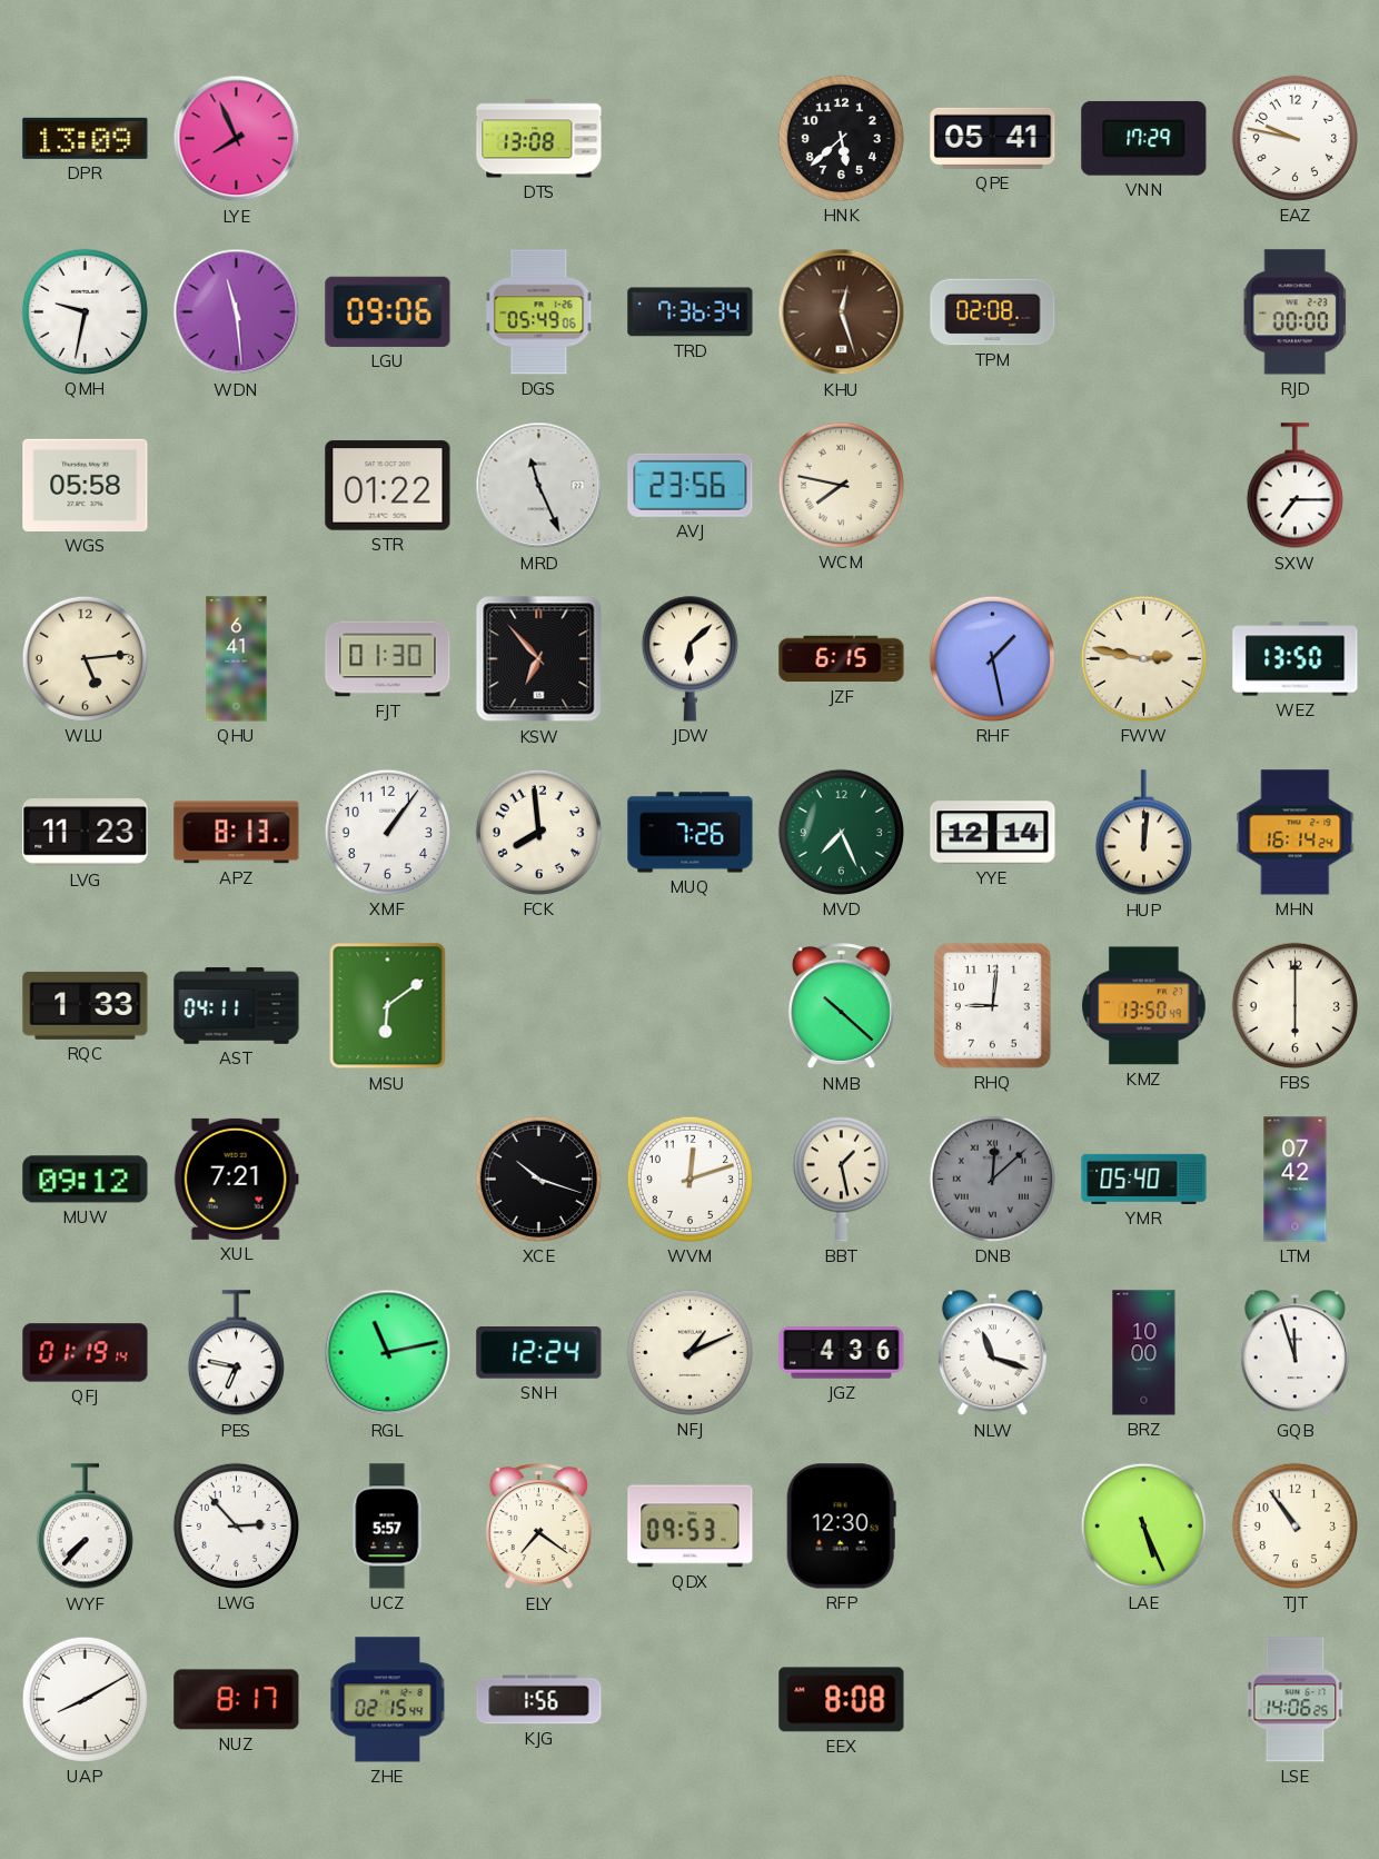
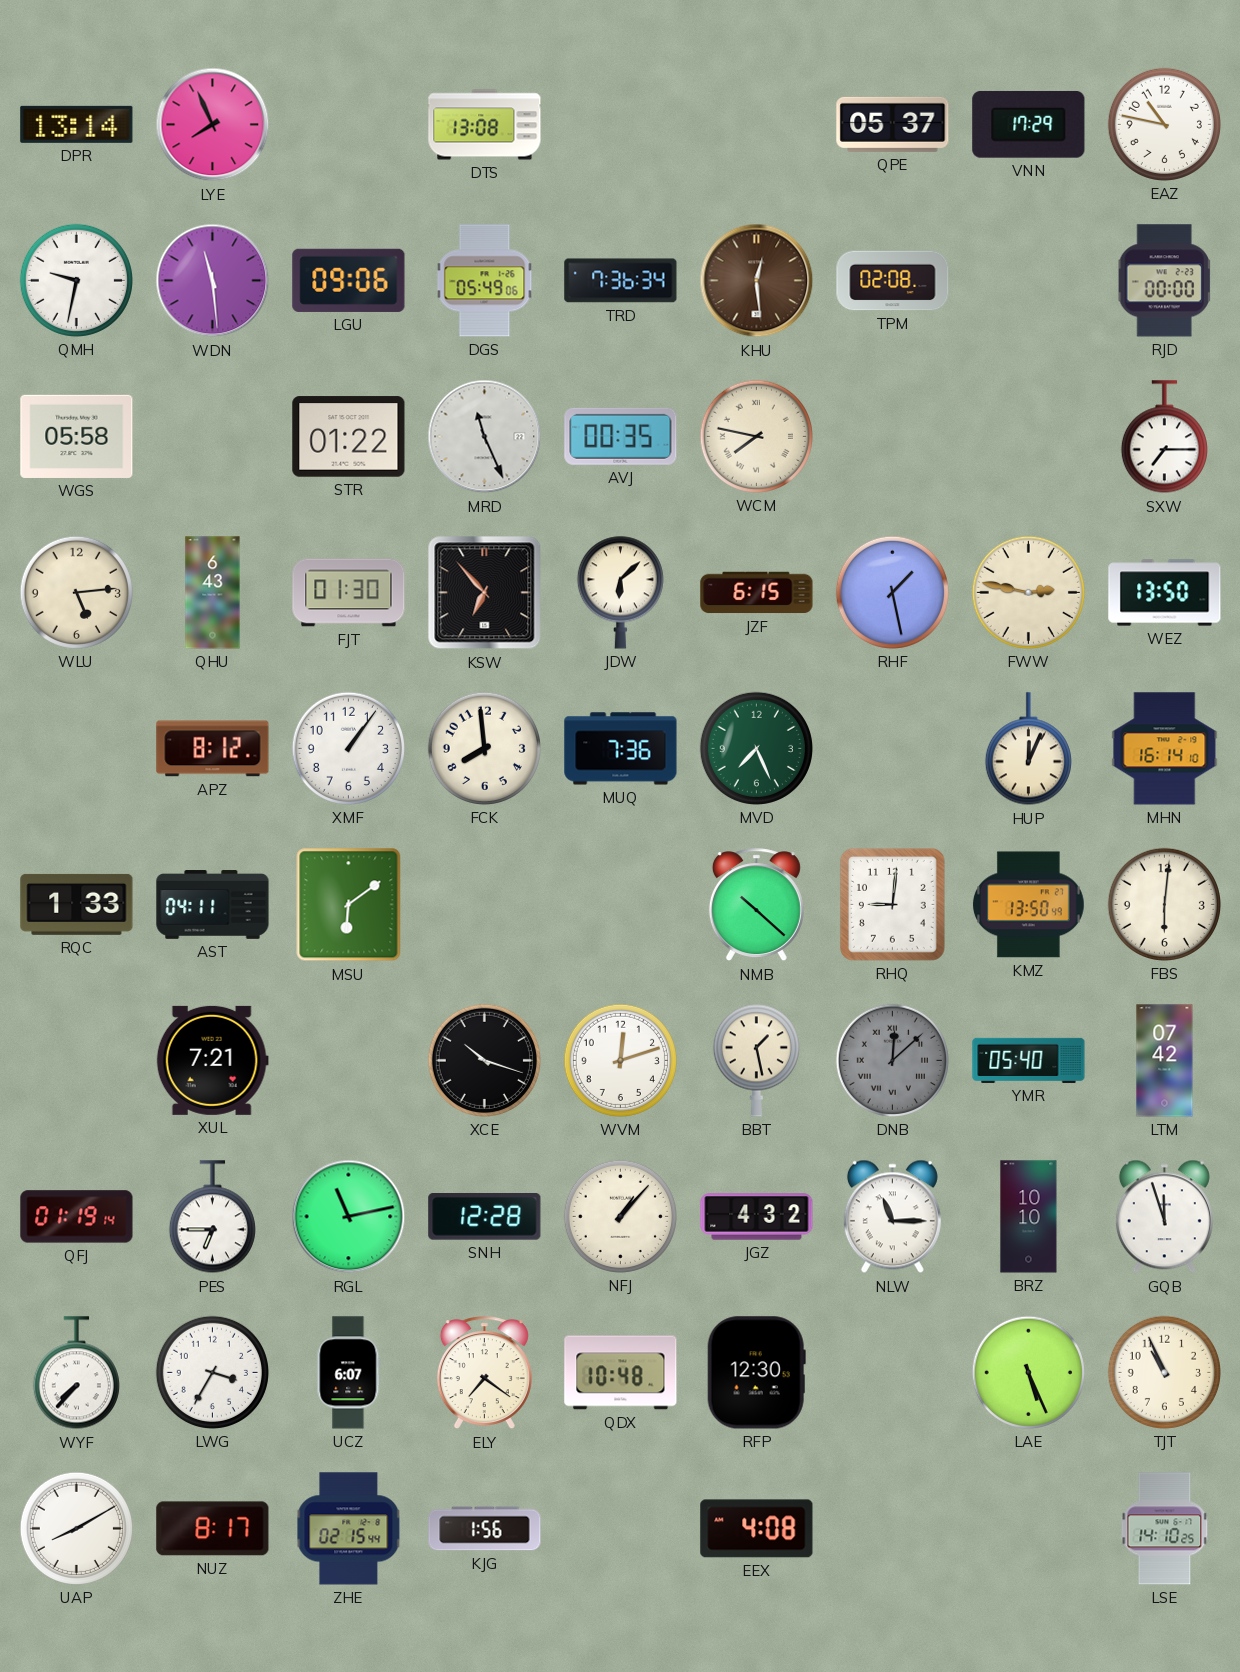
DPR: 13:09 -> 13:14 (77, 124)
HNK: 5:38 -> none (841, 138)
QPE: 05:41 -> 05:37 (893, 124)
EAZ: 9:47 -> 10:47 (1164, 124)
KHU: 12:27 -> 12:29 (757, 281)
AVJ: 23:56 -> 00:35 (621, 436)
QHU: 6:41 -> 6:43 (213, 593)
LVG: 11:23 -> none (86, 833)
APZ: 8:13 -> 8:12 (213, 749)
MUQ: 7:26 -> 7:36 (621, 749)
YYE: 12:14 -> none (993, 833)
HUP: 12:01 -> 12:04 (1028, 749)
MHN: 16:14:24 -> 16:14:10 (1165, 749)
FBS: 6:00 -> 6:01 (1164, 904)
MUW: 09:12 -> none (86, 1180)
PES: 6:47 -> 6:45 (212, 1217)
SNH: 12:24 -> 12:28 (485, 1217)
NFJ: 1:11 -> 1:07 (620, 1216)
JGZ: 4:36 -> 4:32 (757, 1217)
NLW: 11:18 -> 11:15 (892, 1217)
BRZ: 10:00 -> 10:10 (1029, 1217)
LWG: 2:53 -> 3:35 (212, 1372)
UCZ: 5:57 -> 6:07 (349, 1373)
QDX: 09:53 -> 10:48 (621, 1373)
TJT: 10:54 -> 10:56 (1164, 1372)
EEX: 8:08 -> 4:08 (757, 1529)
LSE: 14:06 -> 14:10 (1165, 1529)
